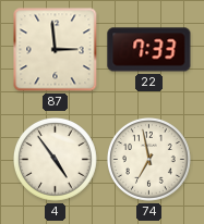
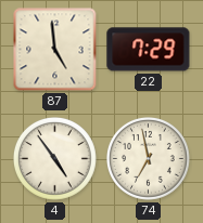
87: 2:59 -> 4:59 (55, 50)
22: 7:33 -> 7:29 (149, 50)
